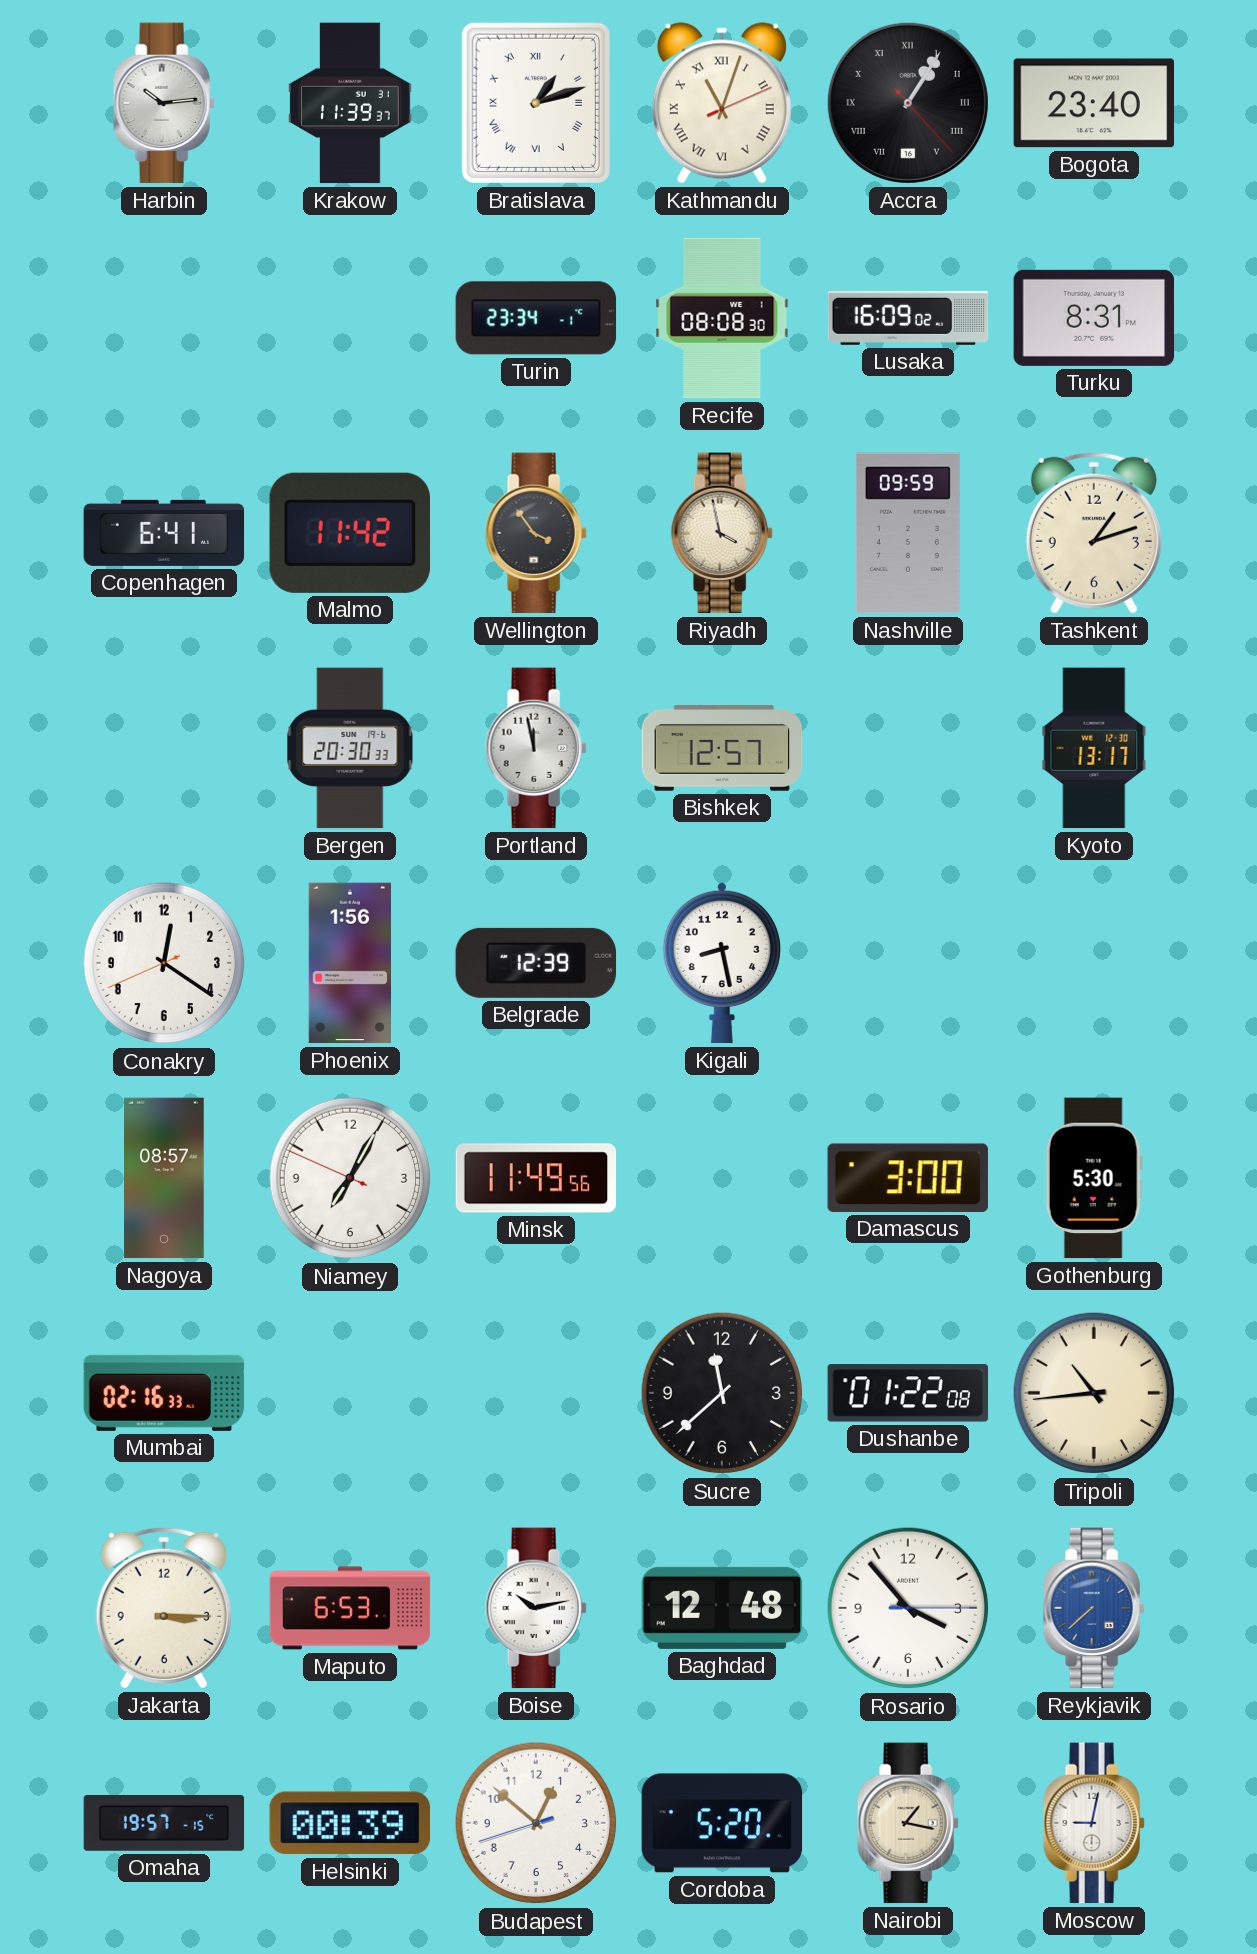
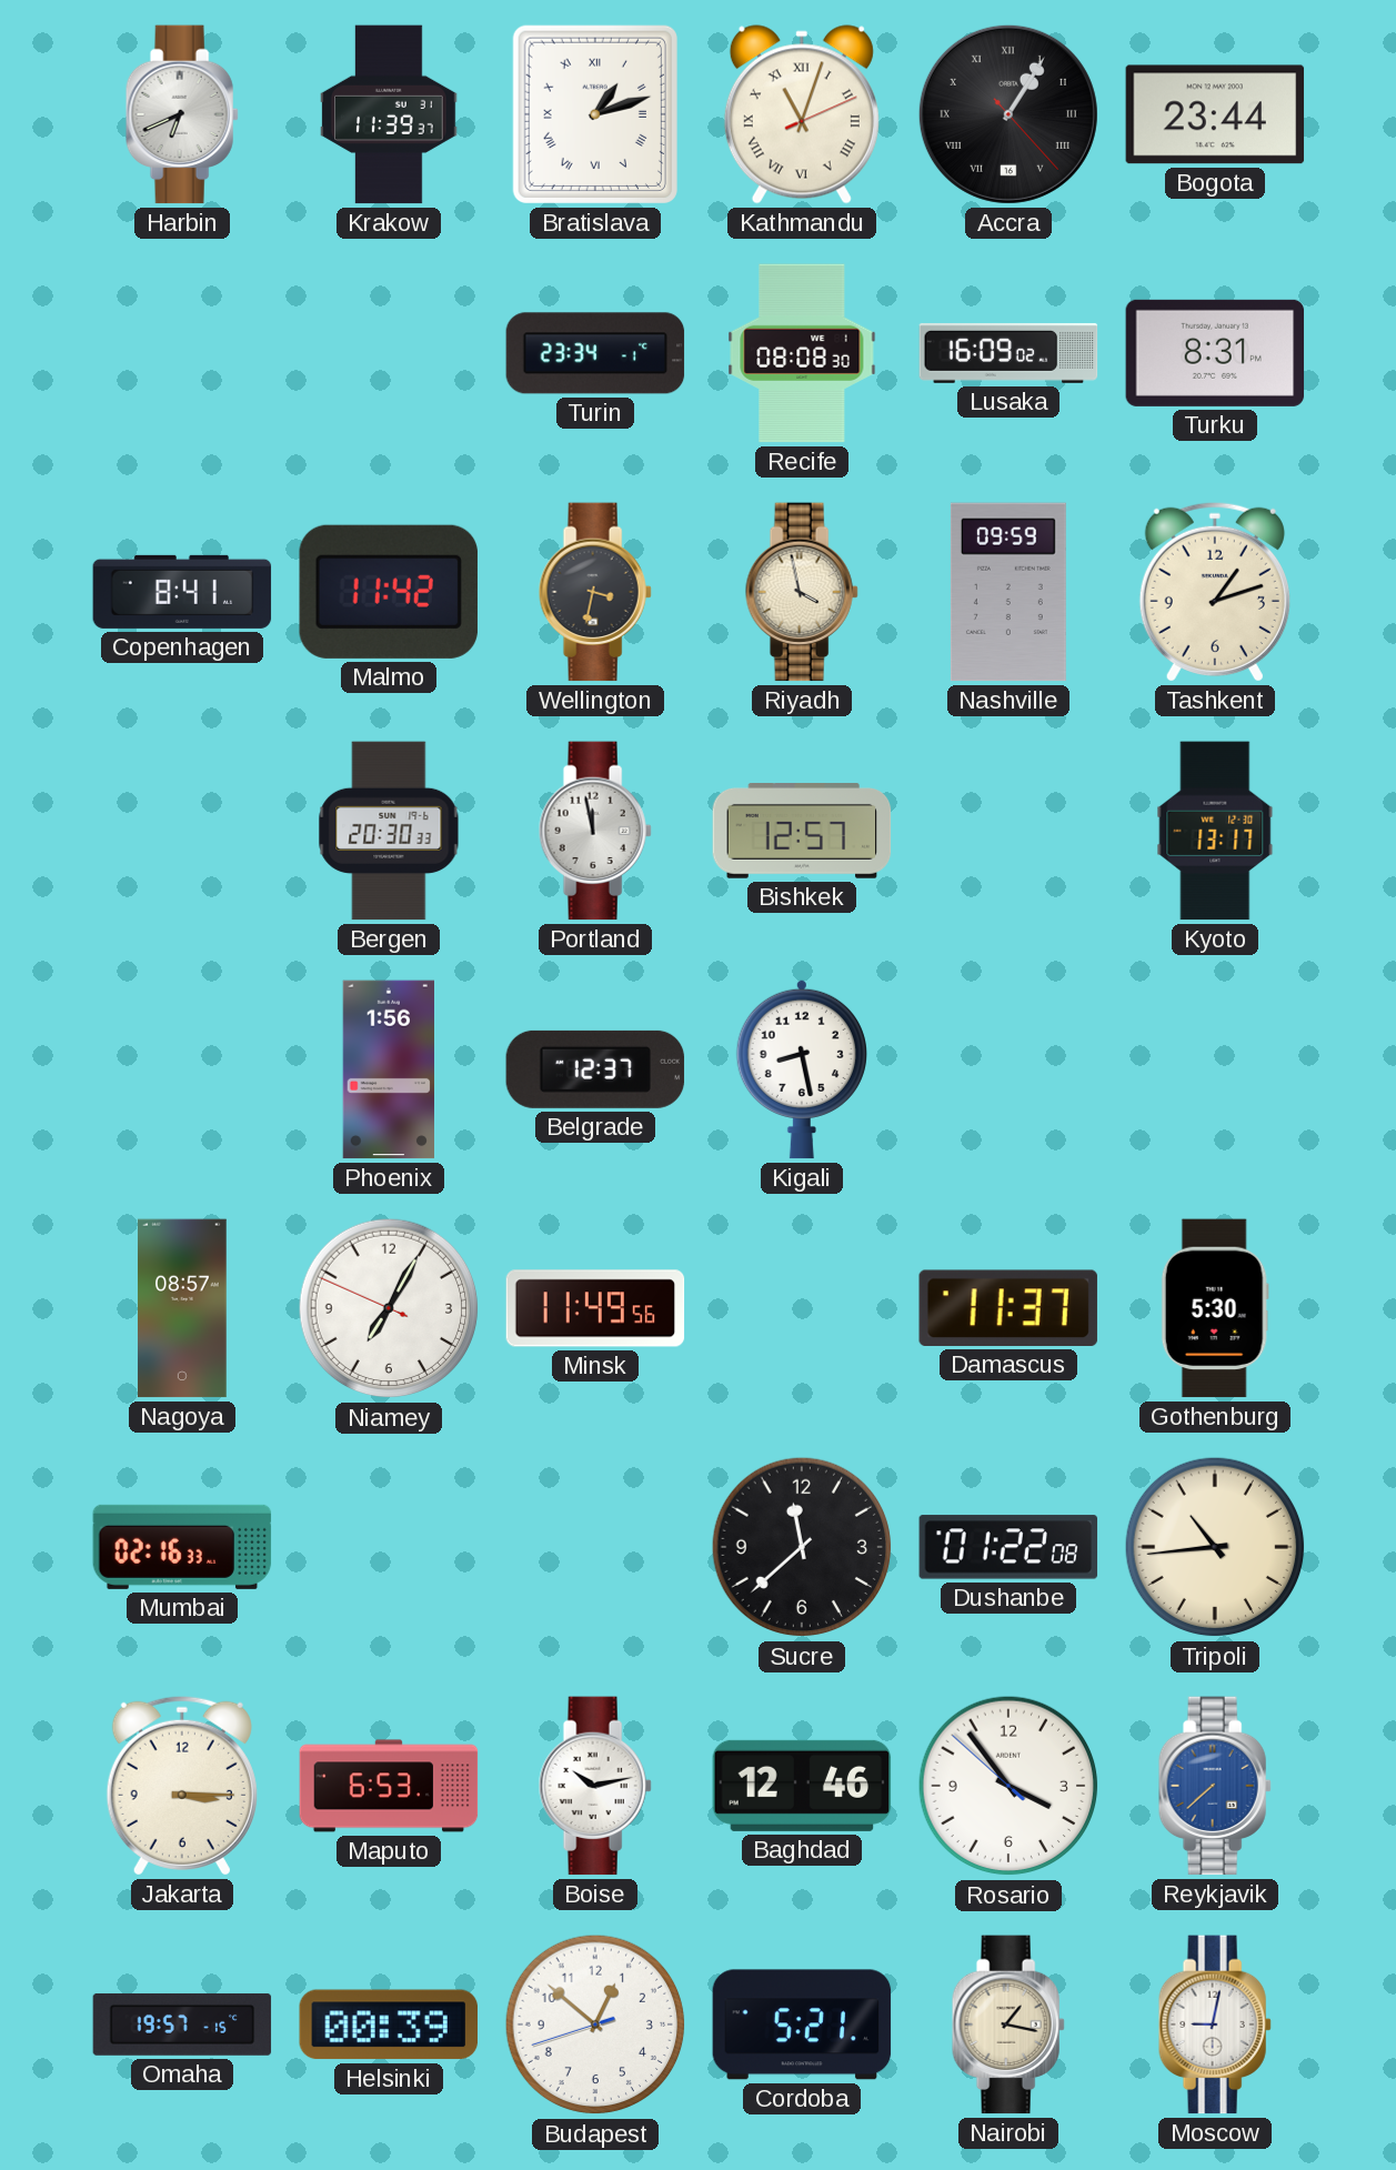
Harbin: 10:14 -> 6:41 (182, 114)
Bogota: 23:40 -> 23:44 (1215, 114)
Copenhagen: 6:41 -> 8:41 (182, 592)
Wellington: 3:54 -> 3:32 (595, 592)
Conakry: 12:20 -> none (164, 963)
Belgrade: 12:39 -> 12:37 (595, 1069)
Damascus: 3:00 -> 11:37 (1008, 1308)
Baghdad: 12:48 -> 12:46 (802, 1786)
Rosario: 3:53:15 -> 3:53:52 (1008, 1786)
Cordoba: 5:20 -> 5:21 (802, 2025)
